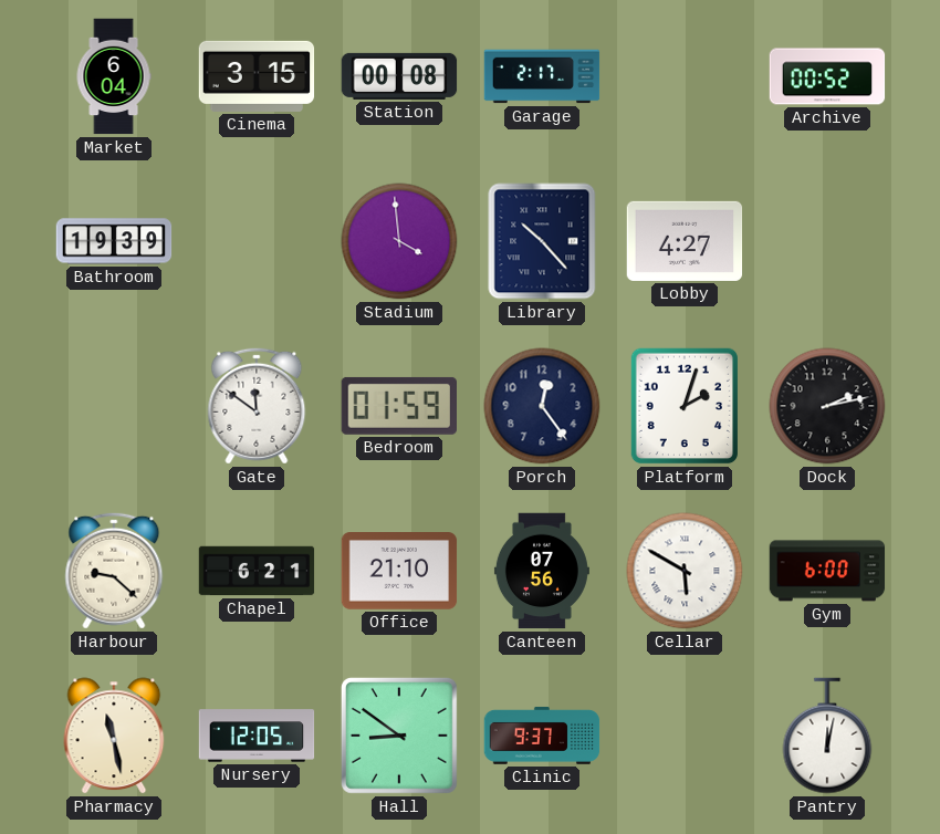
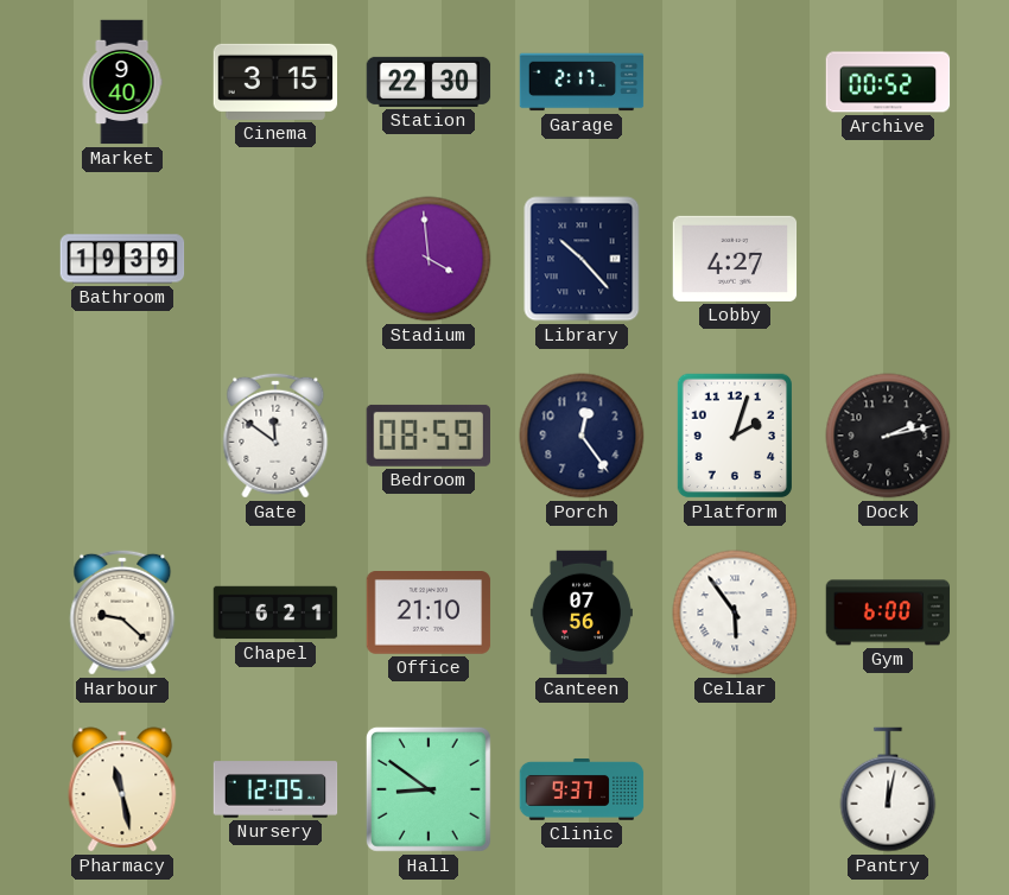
Market: 6:04 -> 9:40 (122, 82)
Station: 00:08 -> 22:30 (429, 82)
Bedroom: 01:59 -> 08:59 (427, 436)
Cellar: 5:50 -> 5:54 (735, 612)
